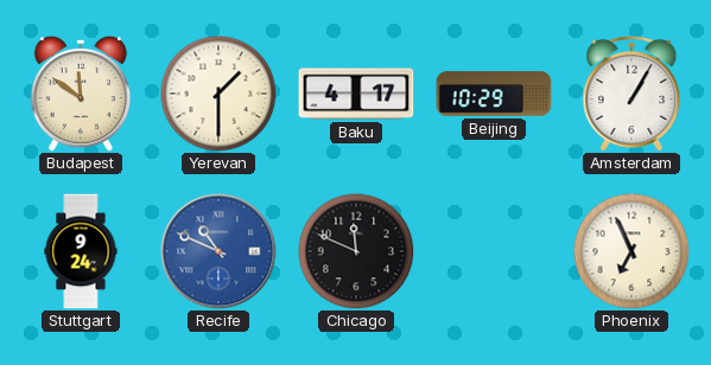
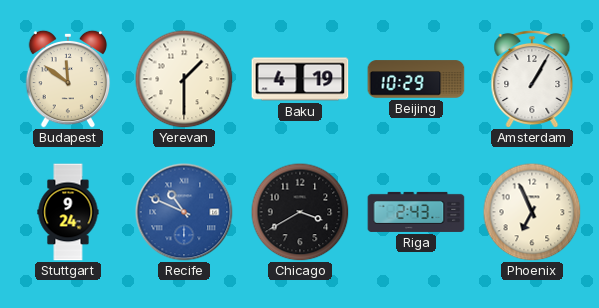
Baku: 4:17 -> 4:19 (300, 79)
Chicago: 11:49 -> 3:40 (300, 212)
Riga: none -> 2:43 (416, 212)
